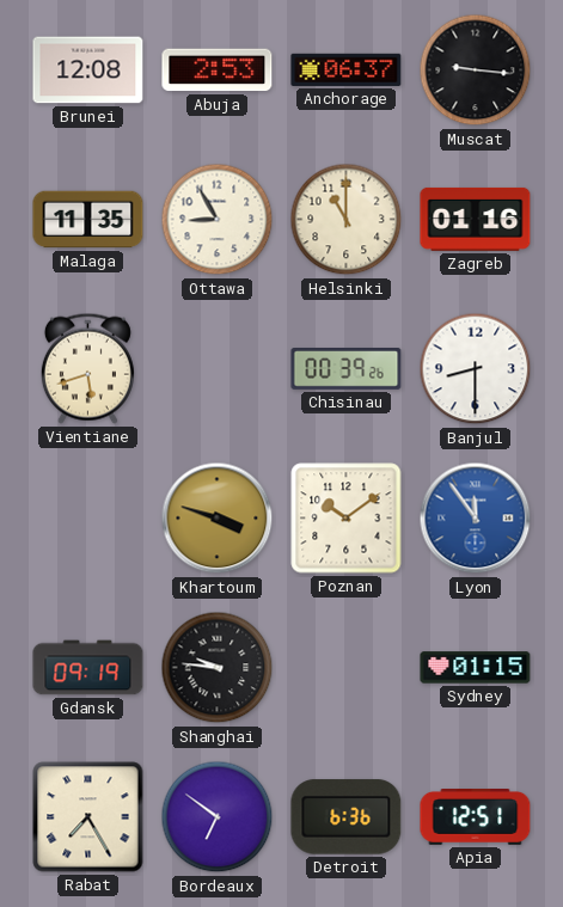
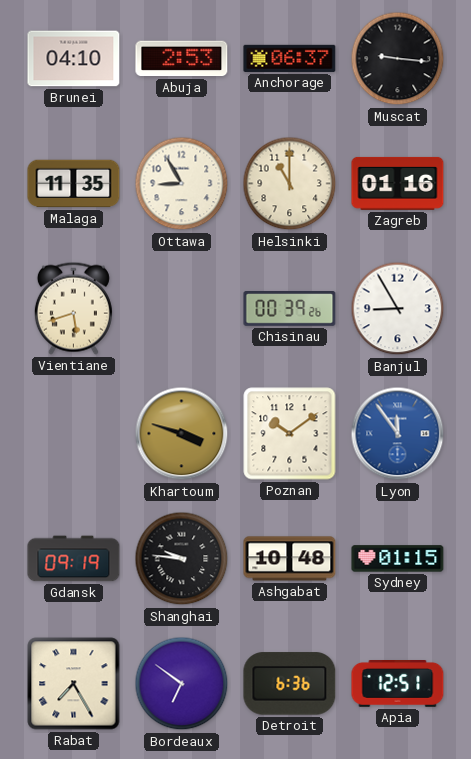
Brunei: 12:08 -> 04:10 (74, 59)
Banjul: 8:30 -> 8:55 (398, 309)
Ashgabat: none -> 10:48 (290, 559)
